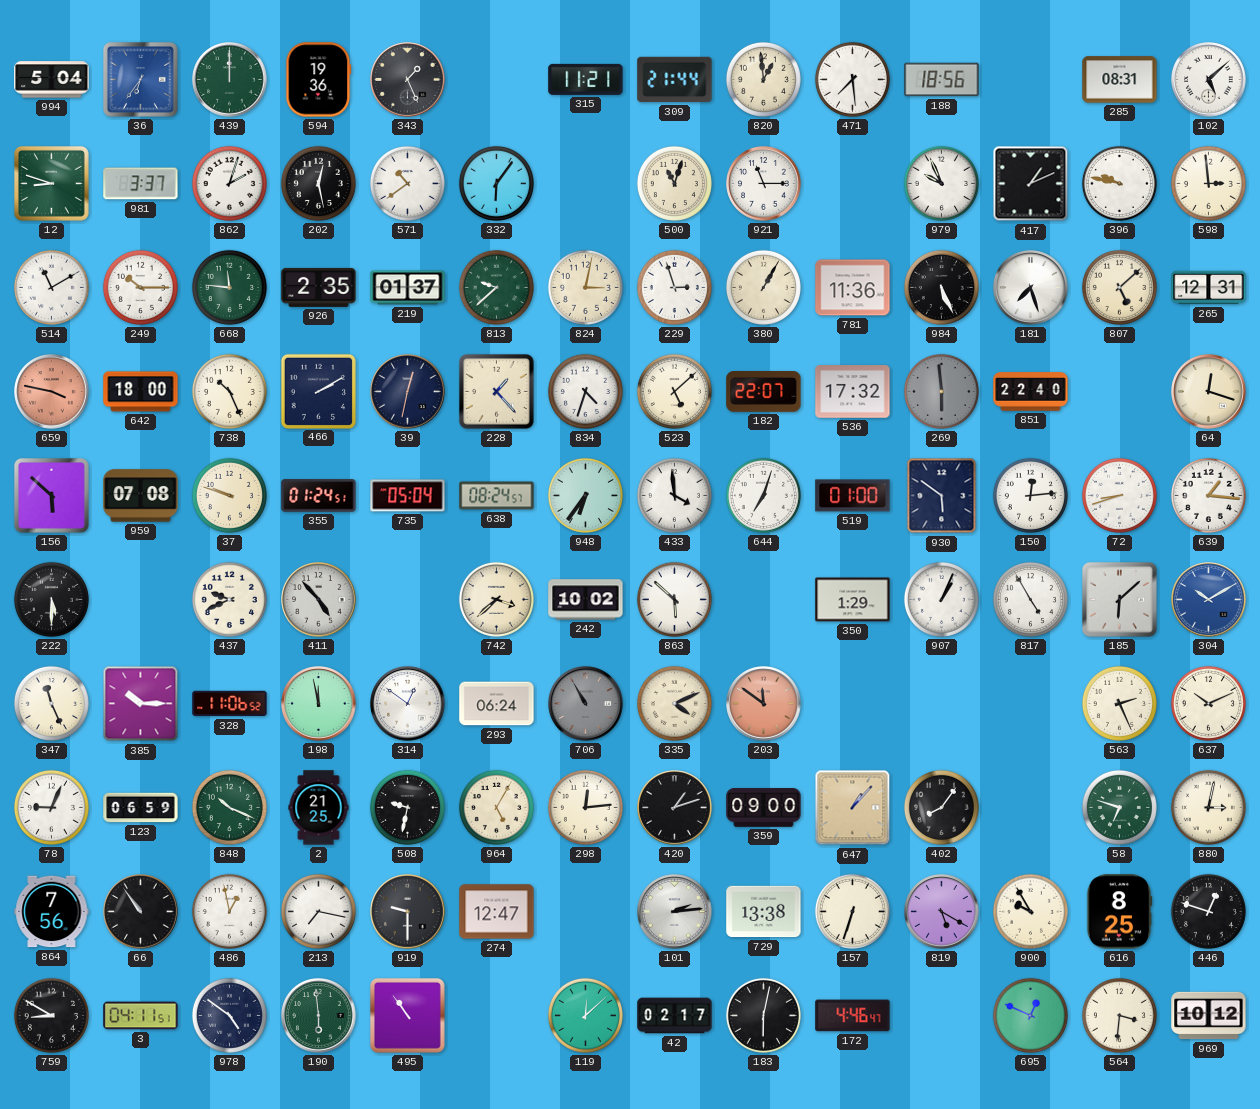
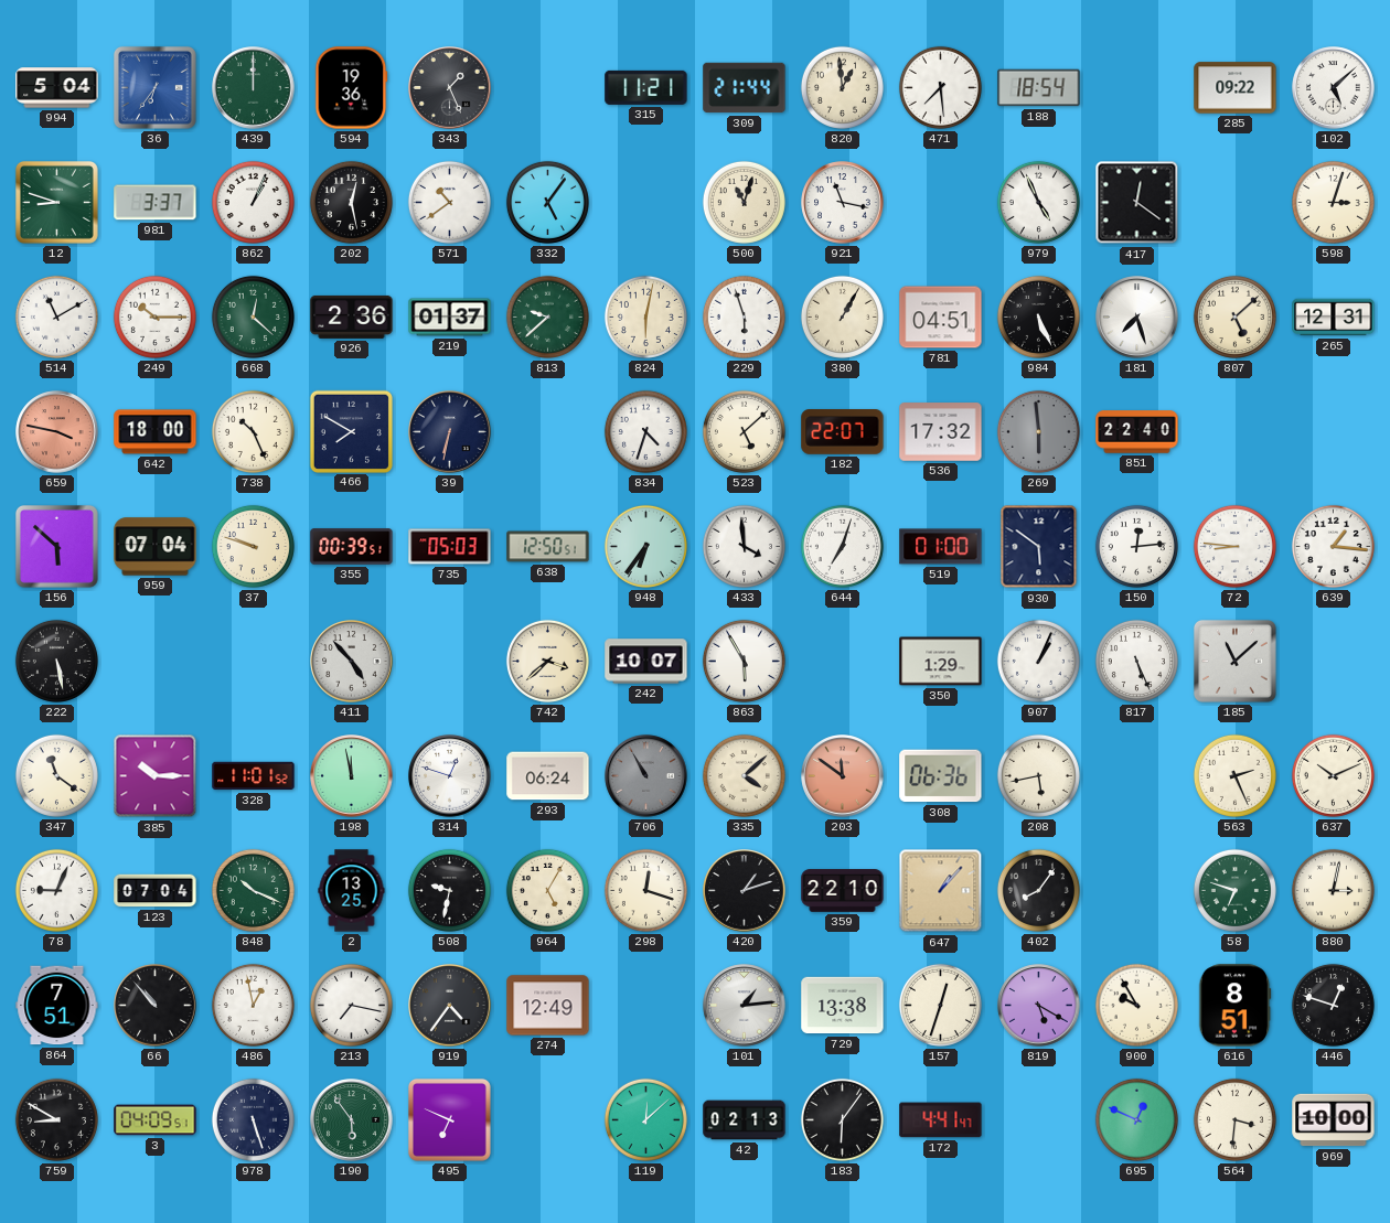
188: 18:56 -> 18:54 (1039, 88)
285: 08:31 -> 09:22 (1236, 88)
862: 2:03 -> 1:04 (253, 202)
332: 6:06 -> 5:06 (547, 202)
921: 11:15 -> 11:17 (843, 203)
979: 9:56 -> 4:56 (1038, 202)
417: 1:11 -> 12:21 (1137, 203)
396: 9:47 -> none (1119, 183)
598: 2:59 -> 3:03 (1333, 202)
668: 11:46 -> 12:22 (253, 317)
926: 2:35 -> 2:36 (352, 317)
824: 3:02 -> 6:02 (645, 317)
229: 2:57 -> 5:57 (744, 317)
781: 11:36 -> 04:51 (941, 318)
466: 2:10 -> 7:50 (351, 431)
39: 12:32 -> 6:32 (450, 432)
228: 1:23 -> none (496, 391)
64: 12:18 -> none (1209, 392)
959: 07:08 -> 07:04 (156, 547)
355: 01:24 -> 00:39 (352, 547)
735: 05:04 -> 05:03 (450, 547)
638: 08:24 -> 12:50 (548, 547)
72: 8:42 -> 8:46 (1234, 546)
222: 5:30 -> 5:28 (56, 661)
437: 9:41 -> none (229, 599)
242: 10:02 -> 10:07 (646, 662)
863: 5:52 -> 5:55 (744, 661)
817: 4:55 -> 5:26 (1136, 661)
185: 6:08 -> 11:08 (1234, 661)
304: 10:10 -> none (1209, 600)
347: 11:26 -> 11:21 (56, 775)
328: 11:06 -> 11:01 (254, 776)
314: 12:51 -> 12:48 (450, 776)
335: 4:11 -> 4:08 (744, 775)
308: none -> 06:36 (941, 776)
208: none -> 5:43 (1038, 775)
123: 06:59 -> 07:04 (156, 891)
2: 21:25 -> 13:25 (352, 891)
298: 12:14 -> 12:18 (645, 890)
359: 09:00 -> 22:10 (843, 891)
864: 7:56 -> 7:51 (57, 1006)
66: 10:54 -> 10:53 (156, 1006)
919: 9:30 -> 4:36 (450, 1006)
274: 12:47 -> 12:49 (548, 1006)
101: 2:14 -> 1:14 (745, 1006)
157: 6:33 -> 12:33 (940, 1005)
616: 8:25 -> 8:51 (1234, 1006)
3: 04:11 -> 04:09 (156, 1120)
978: 4:51 -> 5:27 (253, 1119)
190: 5:59 -> 5:54 (352, 1120)
495: 10:54 -> 6:49 (449, 1119)
42: 02:17 -> 02:13 (745, 1120)
183: 6:02 -> 6:06 (842, 1119)
172: 4:46 -> 4:41 (941, 1120)
969: 10:12 -> 10:00 (1334, 1120)
